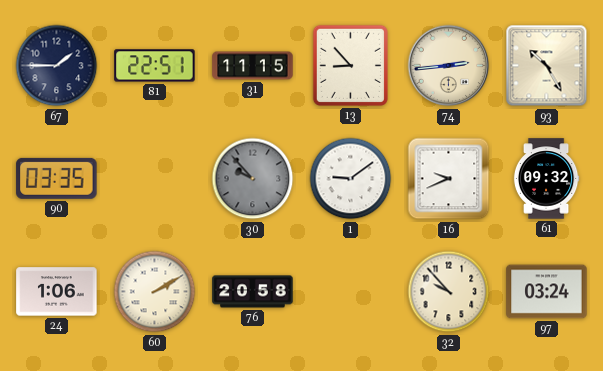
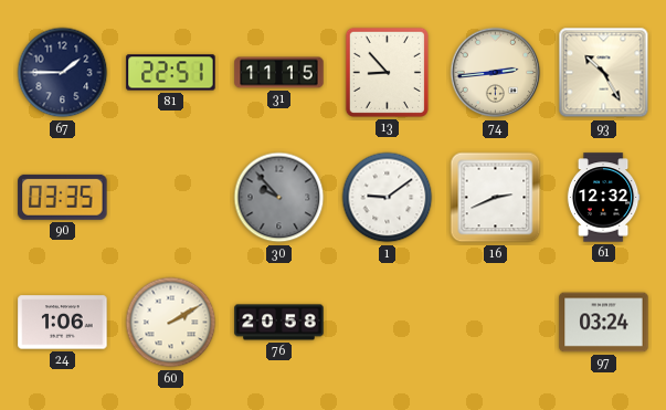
16: 9:41 -> 2:41 (496, 198)
61: 09:32 -> 12:32 (603, 198)
32: 9:53 -> none (449, 292)
